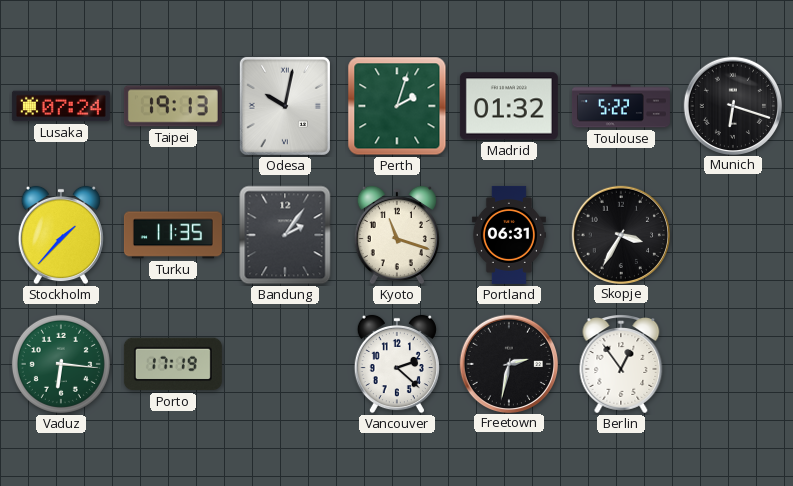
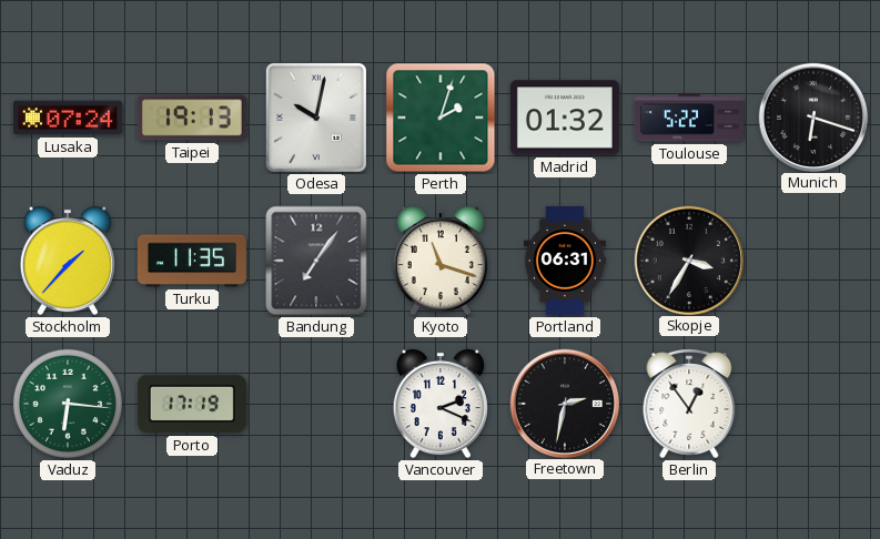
Bandung: 2:06 -> 7:06 (316, 261)
Vancouver: 2:22 -> 2:19 (441, 404)
